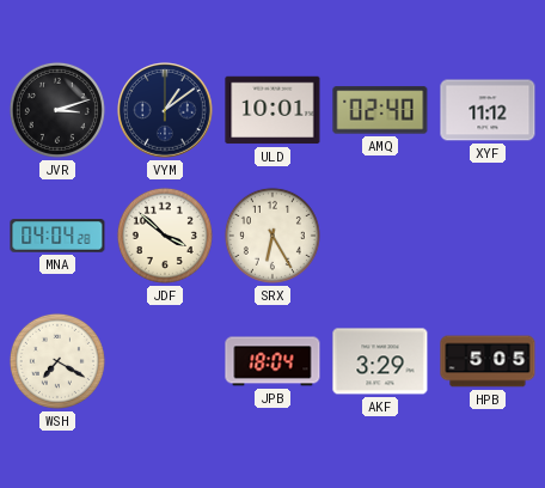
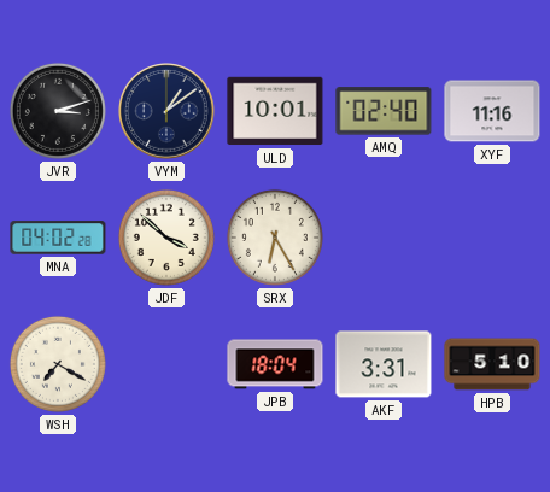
XYF: 11:12 -> 11:16 (492, 111)
MNA: 04:04 -> 04:02 (58, 238)
AKF: 3:29 -> 3:31 (384, 364)
HPB: 5:05 -> 5:10 (492, 364)
